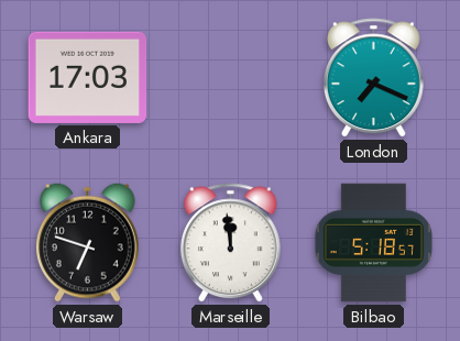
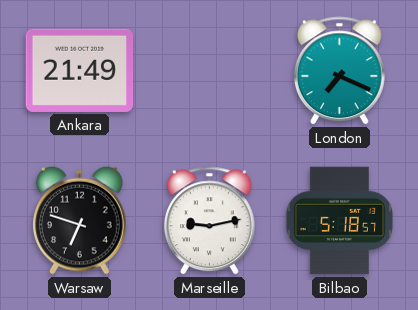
Ankara: 17:03 -> 21:49 (80, 70)
Marseille: 11:59 -> 9:13 (209, 221)
